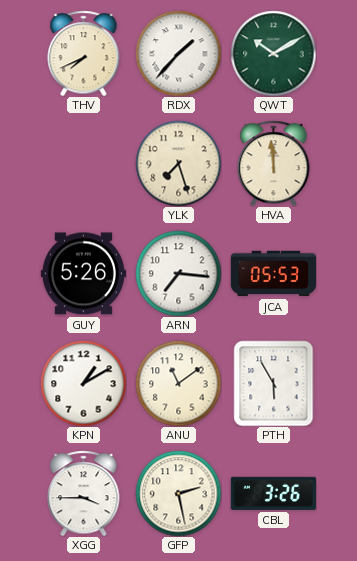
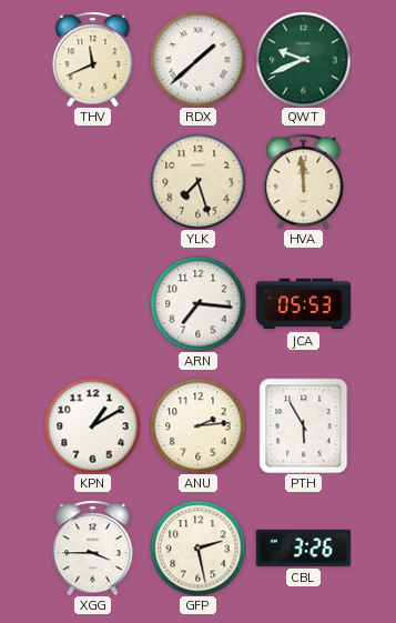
THV: 7:41 -> 11:41 (93, 59)
RDX: 1:37 -> 1:38 (197, 59)
QWT: 10:10 -> 9:41 (303, 59)
GUY: 5:26 -> none (83, 274)
ANU: 11:09 -> 2:14 (197, 425)
